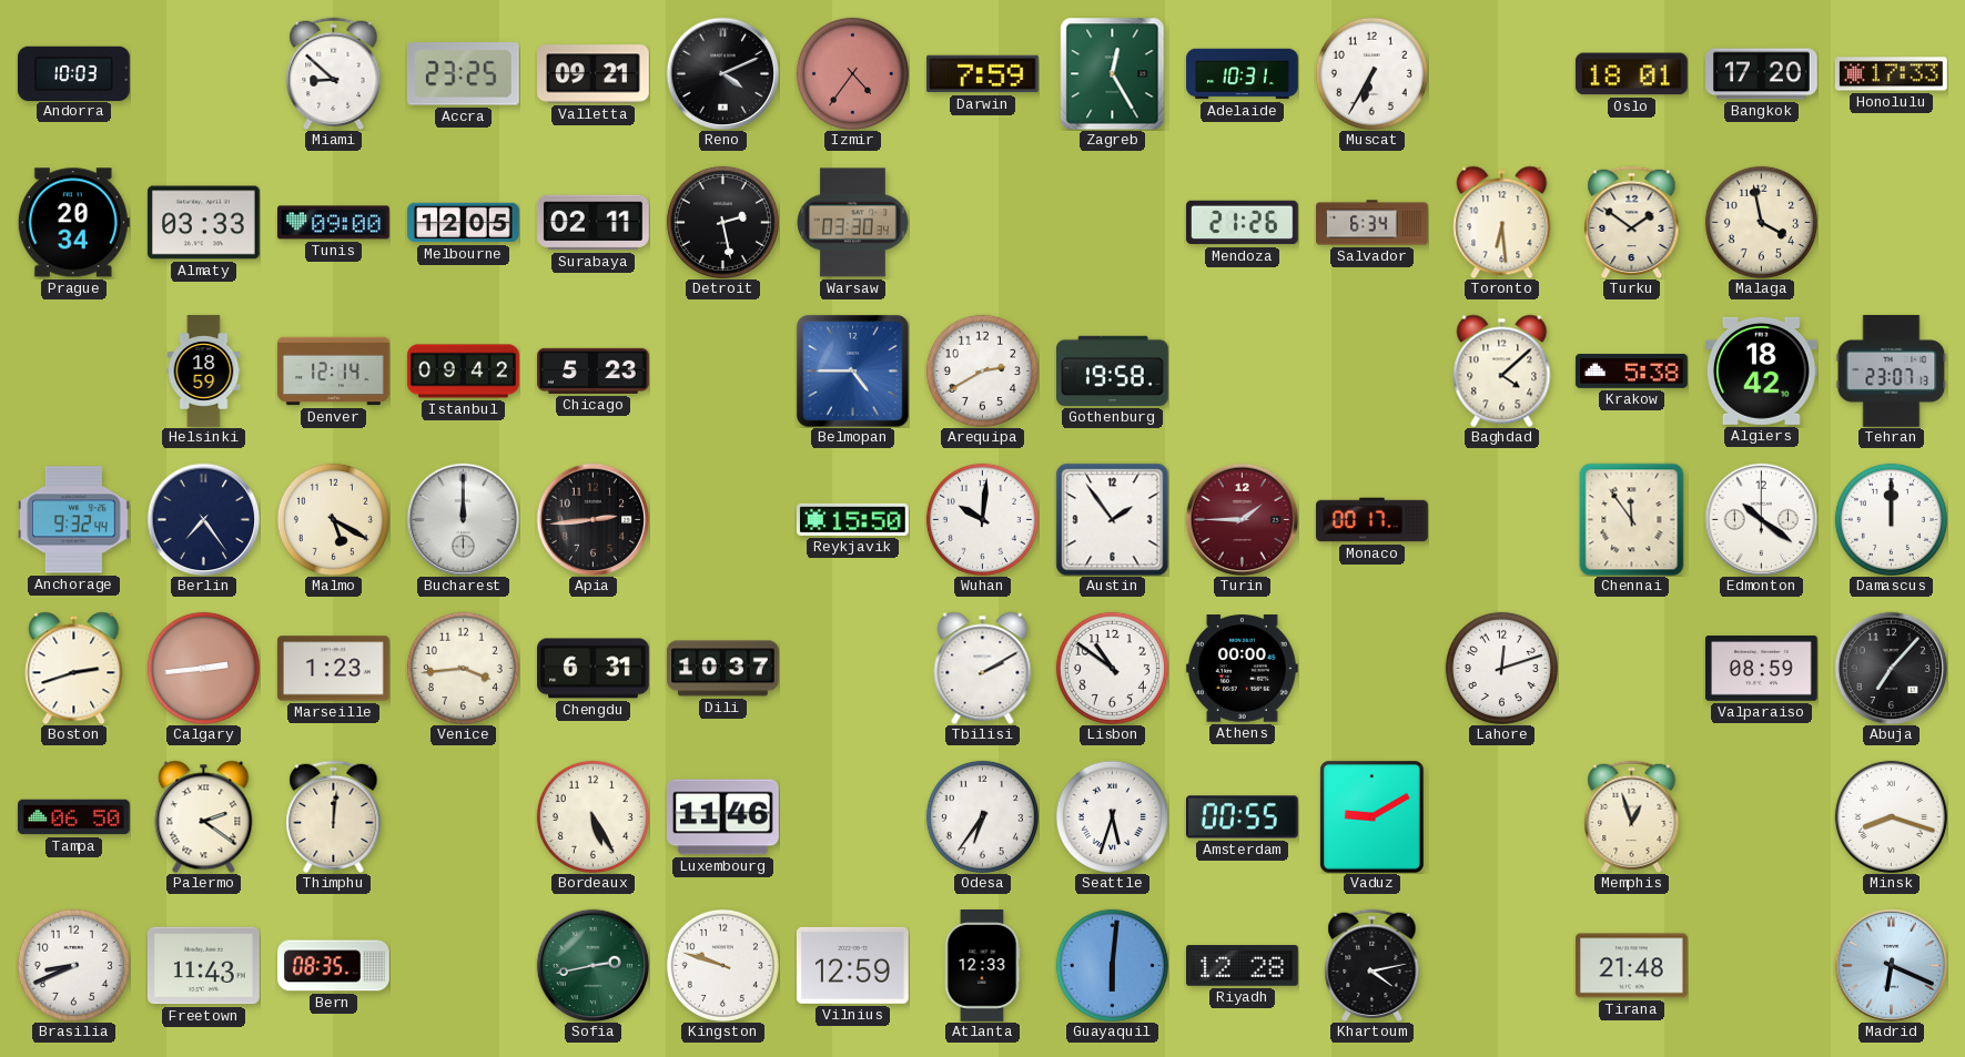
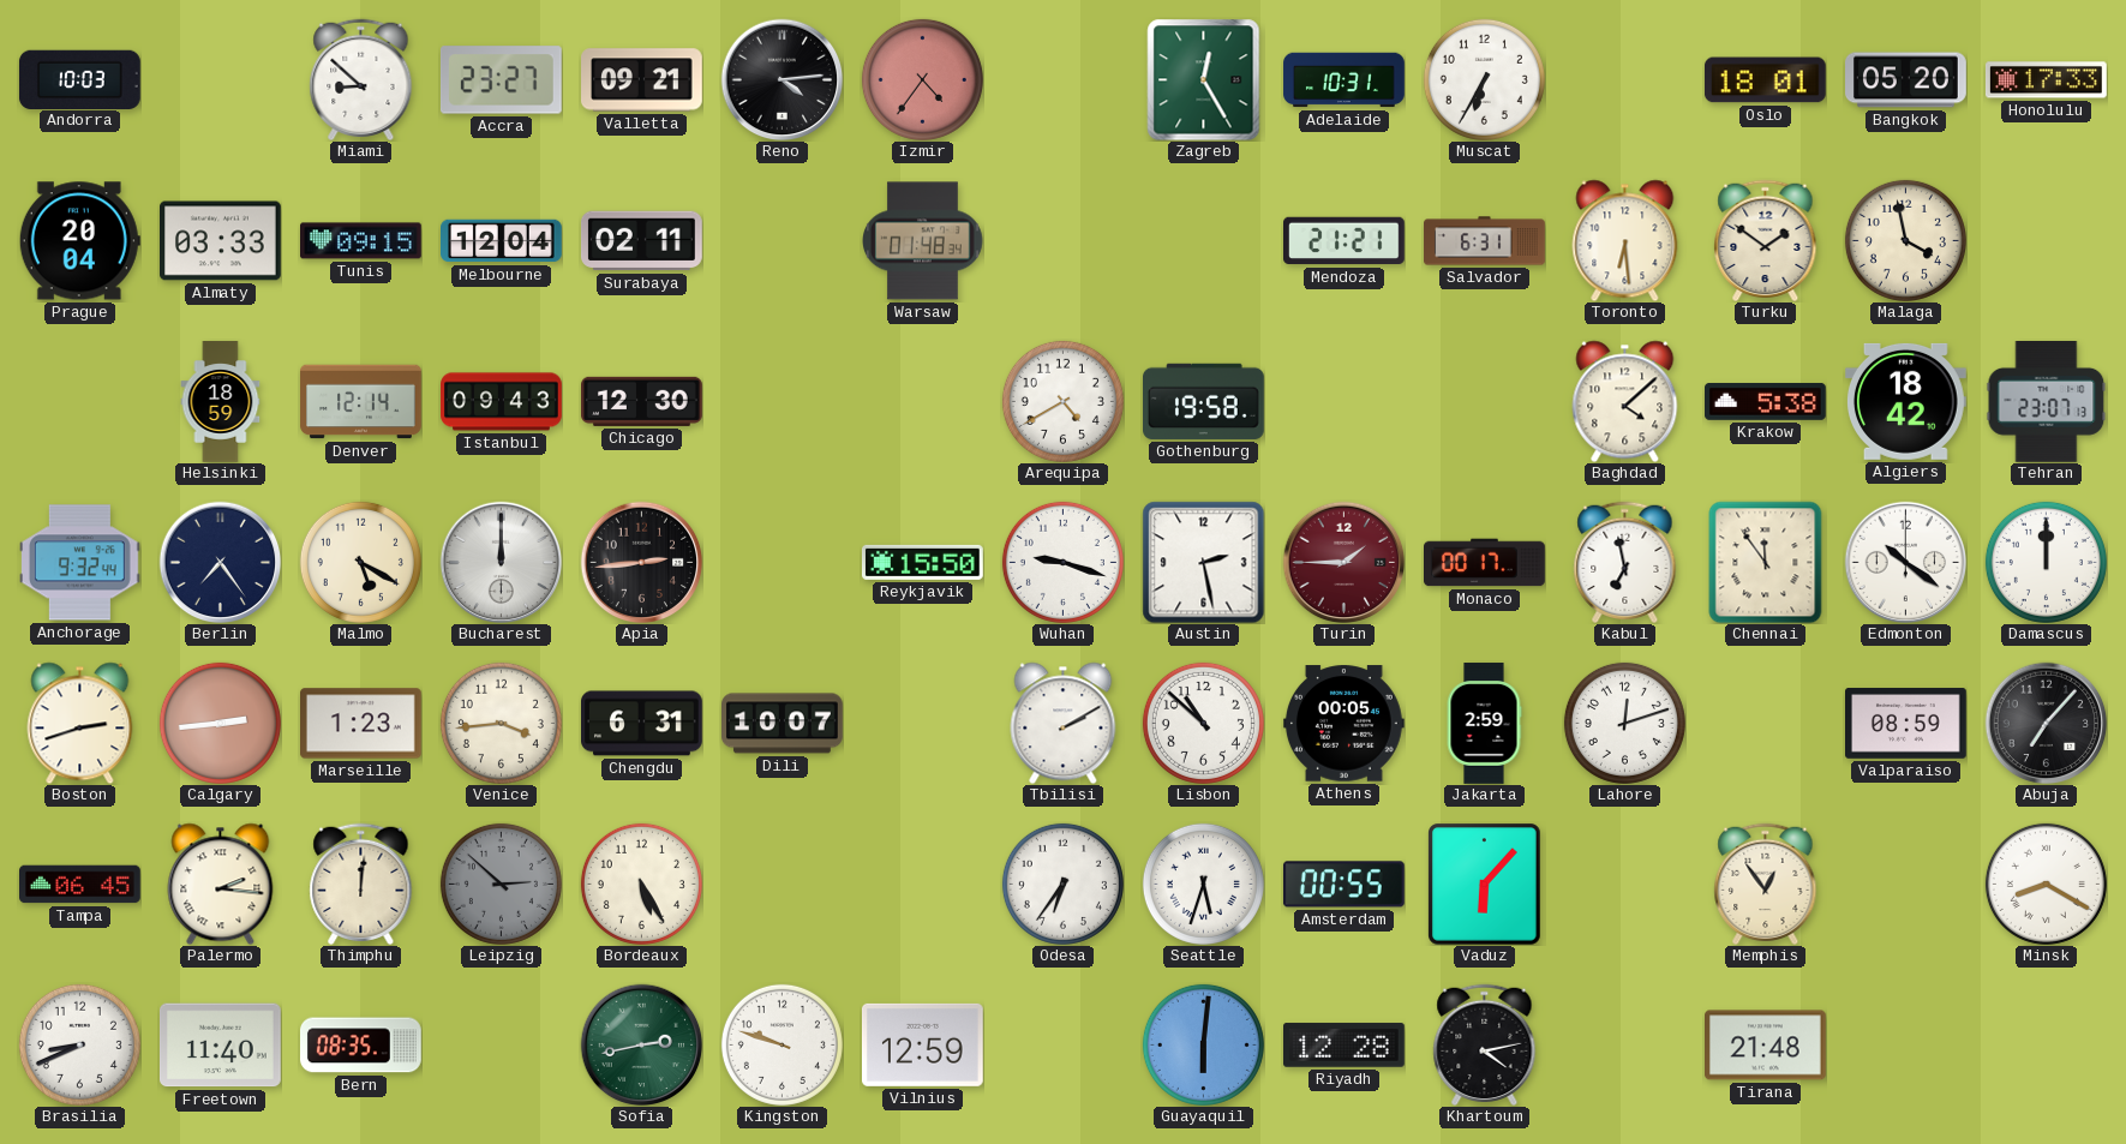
Accra: 23:25 -> 23:27 (501, 80)
Reno: 4:11 -> 4:14 (781, 79)
Darwin: 7:59 -> none (983, 74)
Bangkok: 17:20 -> 05:20 (1906, 80)
Prague: 20:34 -> 20:04 (79, 241)
Tunis: 09:00 -> 09:15 (361, 241)
Melbourne: 12:05 -> 12:04 (502, 241)
Detroit: 2:28 -> none (722, 222)
Warsaw: 03:30 -> 01:48 (923, 241)
Mendoza: 21:26 -> 21:21 (1345, 241)
Salvador: 6:34 -> 6:31 (1485, 241)
Istanbul: 09:42 -> 09:43 (502, 402)
Chicago: 5:23 -> 12:30 (642, 401)
Belmopan: 4:45 -> none (852, 370)
Arequipa: 2:40 -> 4:40 (1062, 401)
Wuhan: 10:01 -> 9:18 (1062, 562)
Austin: 1:54 -> 2:28 (1203, 562)
Kabul: none -> 6:58 (1625, 562)
Dili: 10:37 -> 10:07 (783, 724)
Lisbon: 10:51 -> 10:52 (1203, 723)
Athens: 00:00 -> 00:05 (1343, 724)
Jakarta: none -> 2:59 (1484, 724)
Tampa: 06:50 -> 06:45 (80, 885)
Palermo: 2:21 -> 2:16 (221, 884)
Leipzig: none -> 2:52 (501, 884)
Luxembourg: 11:46 -> none (723, 817)
Vaduz: 9:10 -> 6:07 (1485, 884)
Memphis: 12:57 -> 12:54 (1766, 884)
Minsk: 8:18 -> 8:20 (2046, 884)
Freetown: 11:43 -> 11:40 (221, 1046)
Atlanta: 12:33 -> none (982, 966)
Madrid: 6:19 -> none (1891, 965)
